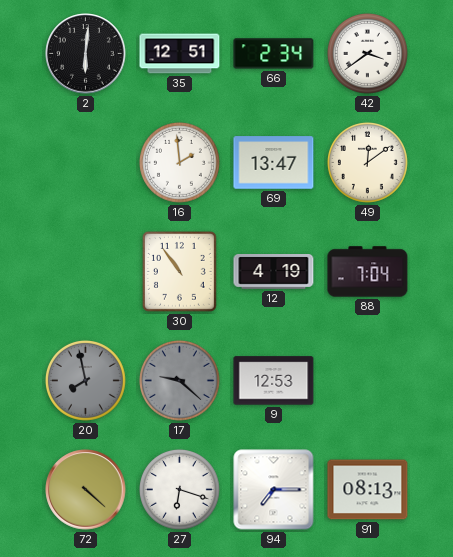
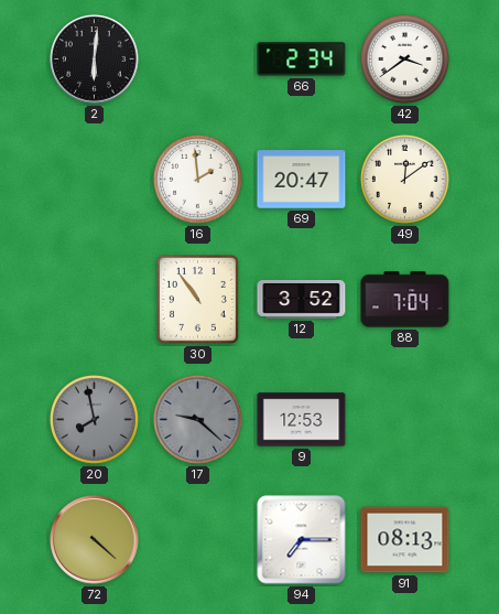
35: 12:51 -> none (180, 54)
69: 13:47 -> 20:47 (302, 180)
12: 4:19 -> 3:52 (302, 300)
27: 6:18 -> none (179, 489)
